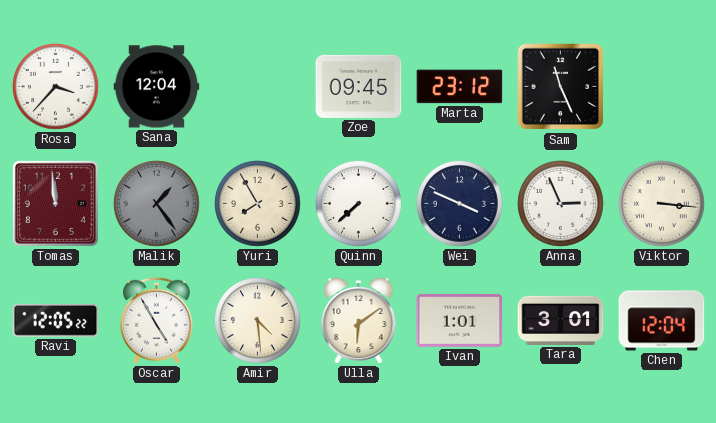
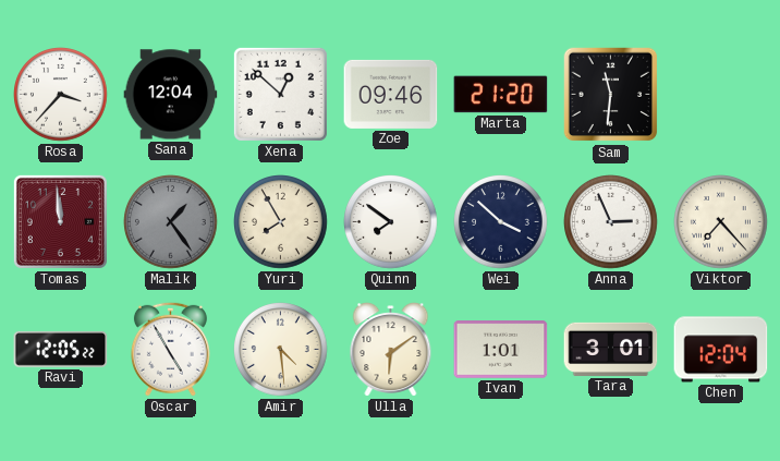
Xena: none -> 12:52 (280, 94)
Zoe: 09:45 -> 09:46 (391, 94)
Marta: 23:12 -> 21:20 (501, 95)
Sam: 11:26 -> 11:31 (611, 95)
Quinn: 7:38 -> 7:51 (391, 222)
Wei: 3:49 -> 3:52 (501, 222)
Viktor: 3:16 -> 7:23 (721, 222)
